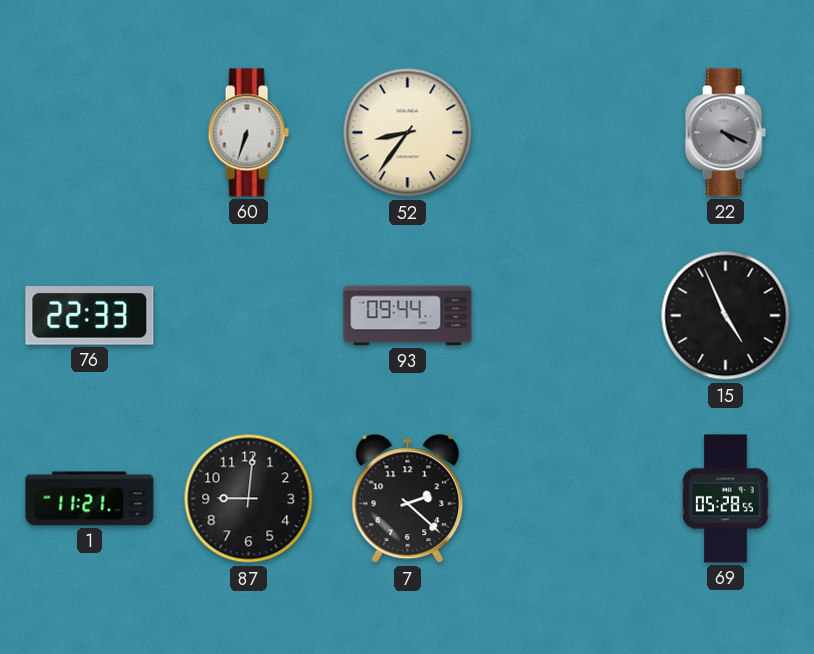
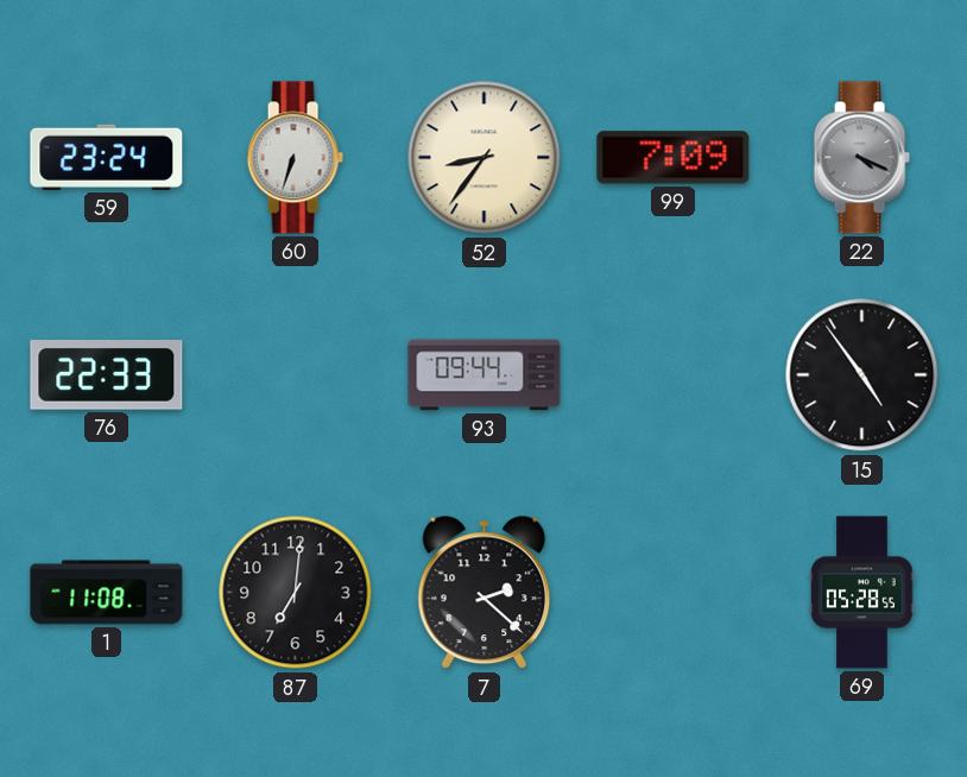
59: none -> 23:24 (107, 157)
99: none -> 7:09 (674, 158)
15: 4:56 -> 4:54 (862, 375)
1: 11:21 -> 11:08 (107, 593)
87: 9:01 -> 7:01 (296, 593)
